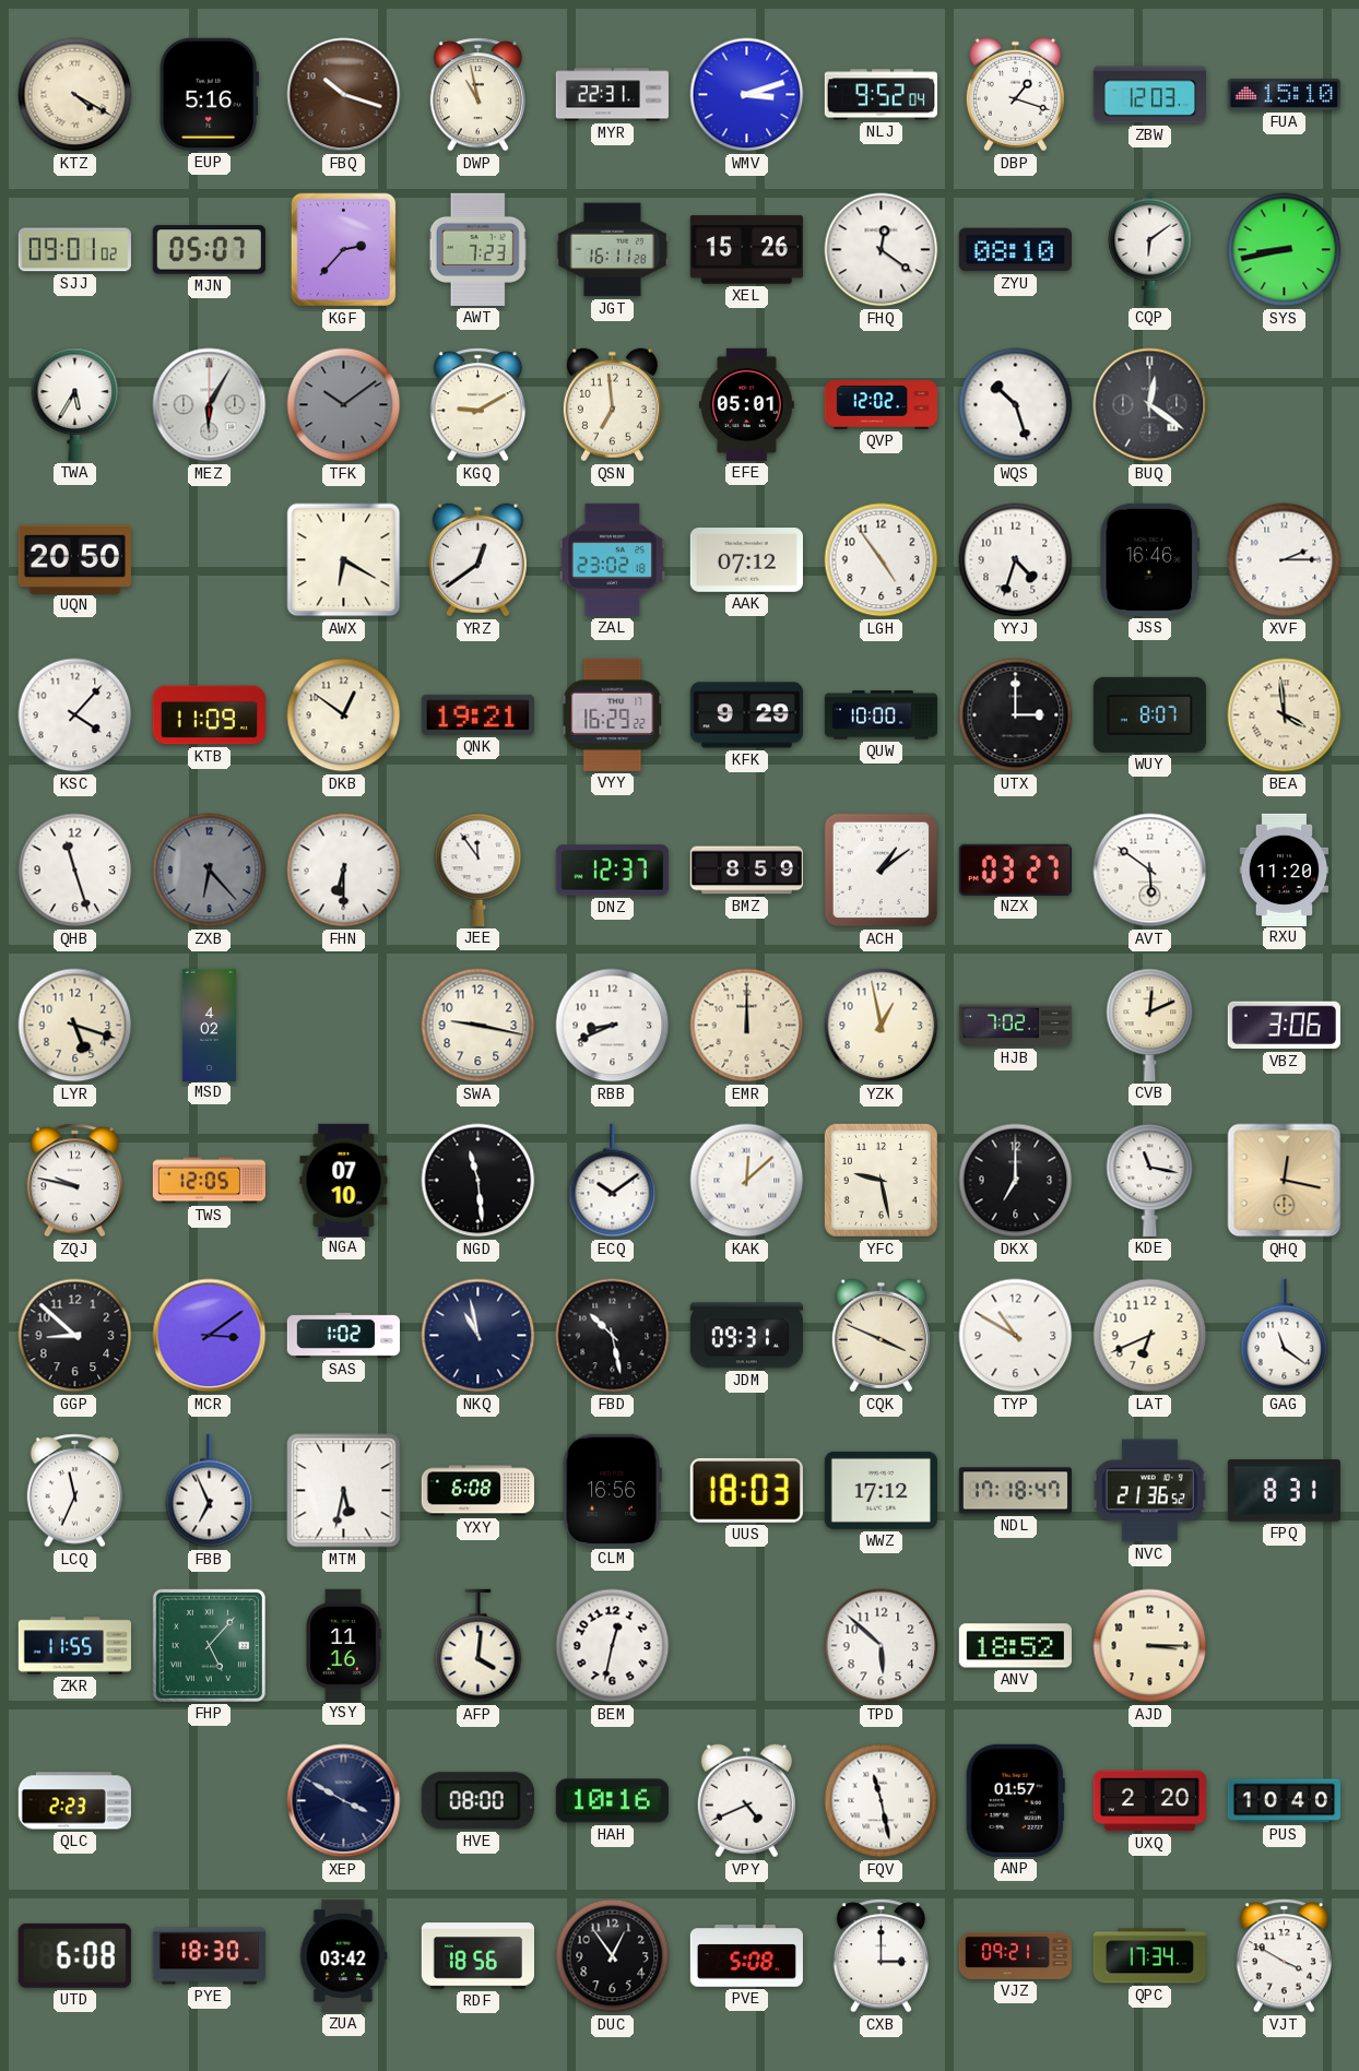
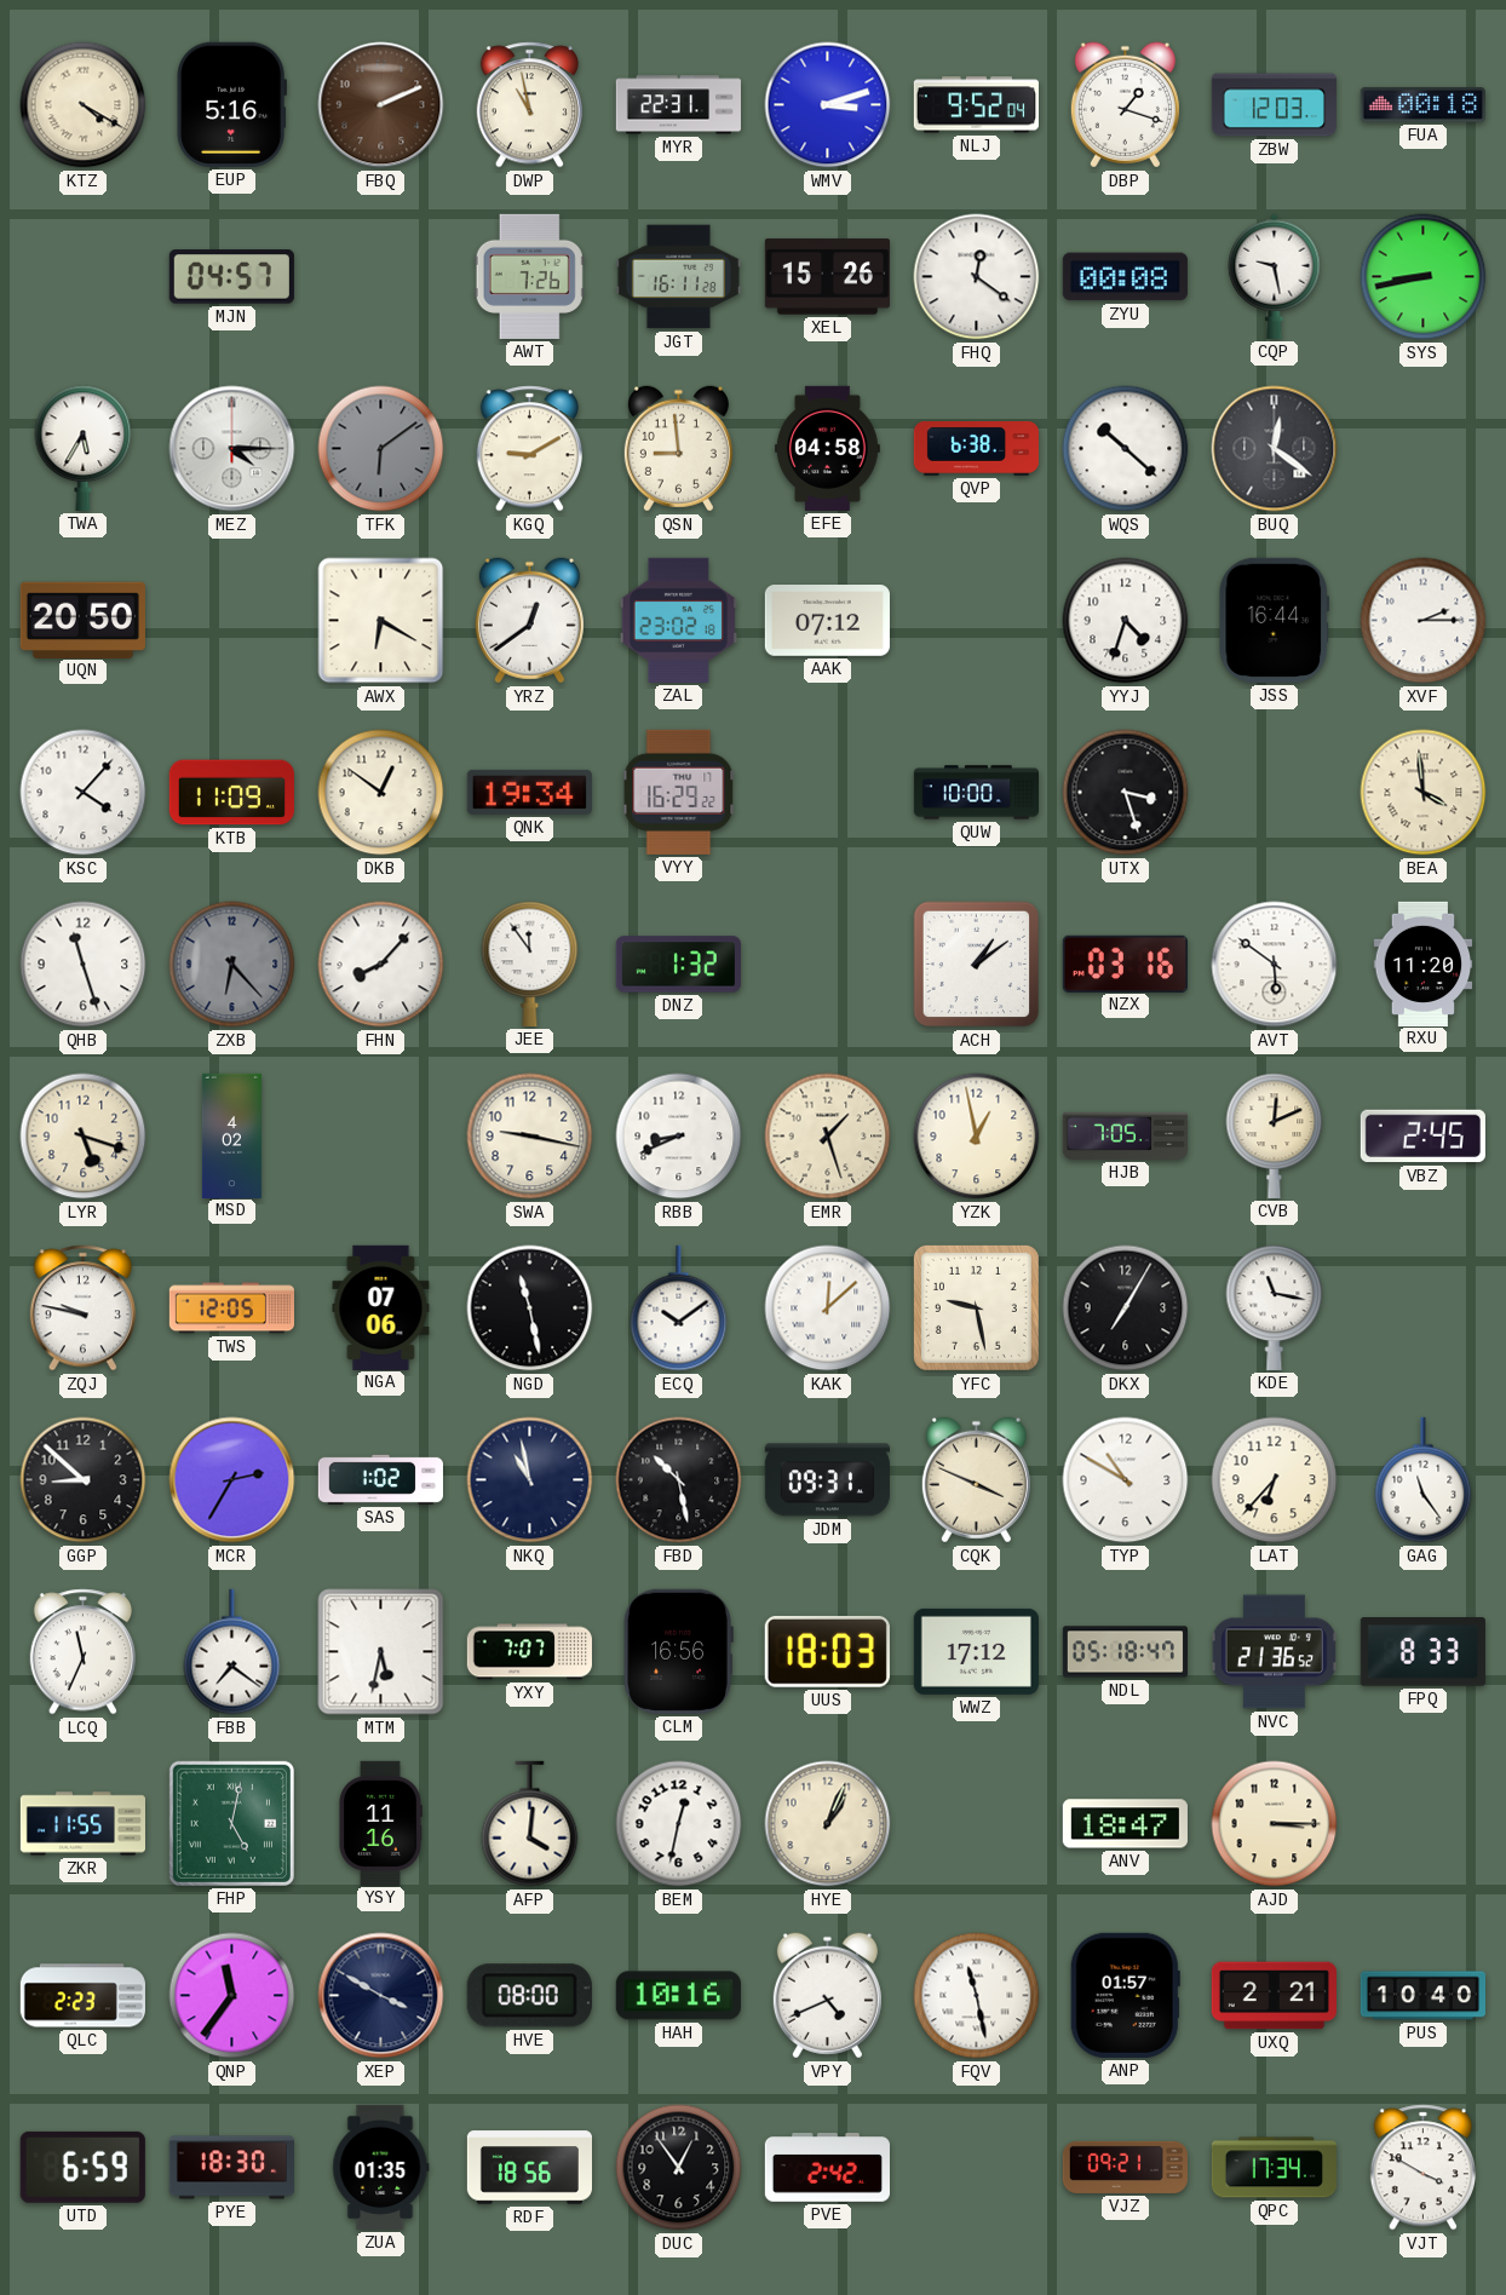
FBQ: 10:18 -> 2:11 (381, 105)
FUA: 15:10 -> 00:18 (1422, 104)
SJJ: 09:01 -> none (74, 250)
MJN: 05:07 -> 04:57 (231, 277)
KGF: 2:37 -> none (344, 250)
AWT: 7:23 -> 7:26 (529, 276)
ZYU: 08:10 -> 00:08 (1125, 277)
CQP: 6:09 -> 9:28 (1275, 276)
MEZ: 6:05 -> 4:15 (232, 449)
TFK: 10:09 -> 6:09 (381, 449)
QSN: 6:59 -> 8:59 (678, 449)
EFE: 05:01 -> 04:58 (827, 448)
QVP: 12:02 -> 6:38 (976, 449)
WQS: 10:27 -> 10:22 (1126, 449)
LGH: 4:54 -> none (882, 560)
JSS: 16:46 -> 16:44 (1274, 620)
QNK: 19:21 -> 19:34 (529, 792)
KFK: 9:29 -> none (746, 715)
UTX: 3:00 -> 3:27 (1126, 793)
WUY: 8:07 -> none (1149, 714)
FHN: 6:30 -> 8:07 (381, 965)
DNZ: 12:37 -> 1:32 (678, 965)
BMZ: 8:59 -> none (746, 871)
NZX: 03:27 -> 03:16 (1125, 964)
EMR: 12:00 -> 1:27 (828, 1137)
HJB: 7:02 -> 7:05 (1125, 1135)
VBZ: 3:06 -> 2:45 (1422, 1137)
NGA: 07:10 -> 07:06 (381, 1307)
NGD: 11:29 -> 11:28 (530, 1308)
DKX: 7:00 -> 7:05 (1126, 1308)
QHQ: 12:17 -> none (1285, 1181)
MCR: 3:09 -> 2:35 (232, 1480)
LAT: 6:41 -> 6:37 (1275, 1480)
GAG: 11:21 -> 11:24 (1424, 1480)
FBB: 6:56 -> 7:21 (232, 1652)
YXY: 6:08 -> 7:07 (529, 1652)
NDL: 17:18 -> 05:18 (1125, 1652)
FPQ: 8:31 -> 8:33 (1422, 1652)
FHP: 5:07 -> 5:02 (231, 1823)
HYE: none -> 1:04 (828, 1824)
TPD: 5:52 -> none (882, 1646)
ANV: 18:52 -> 18:47 (1125, 1824)
QNP: none -> 11:36 (232, 1996)
UXQ: 2:20 -> 2:21 (1274, 1996)
UTD: 6:08 -> 6:59 (82, 2167)
ZUA: 03:42 -> 01:35 (381, 2167)
PVE: 5:08 -> 2:42 (827, 2168)
CXB: 3:00 -> none (881, 1956)
